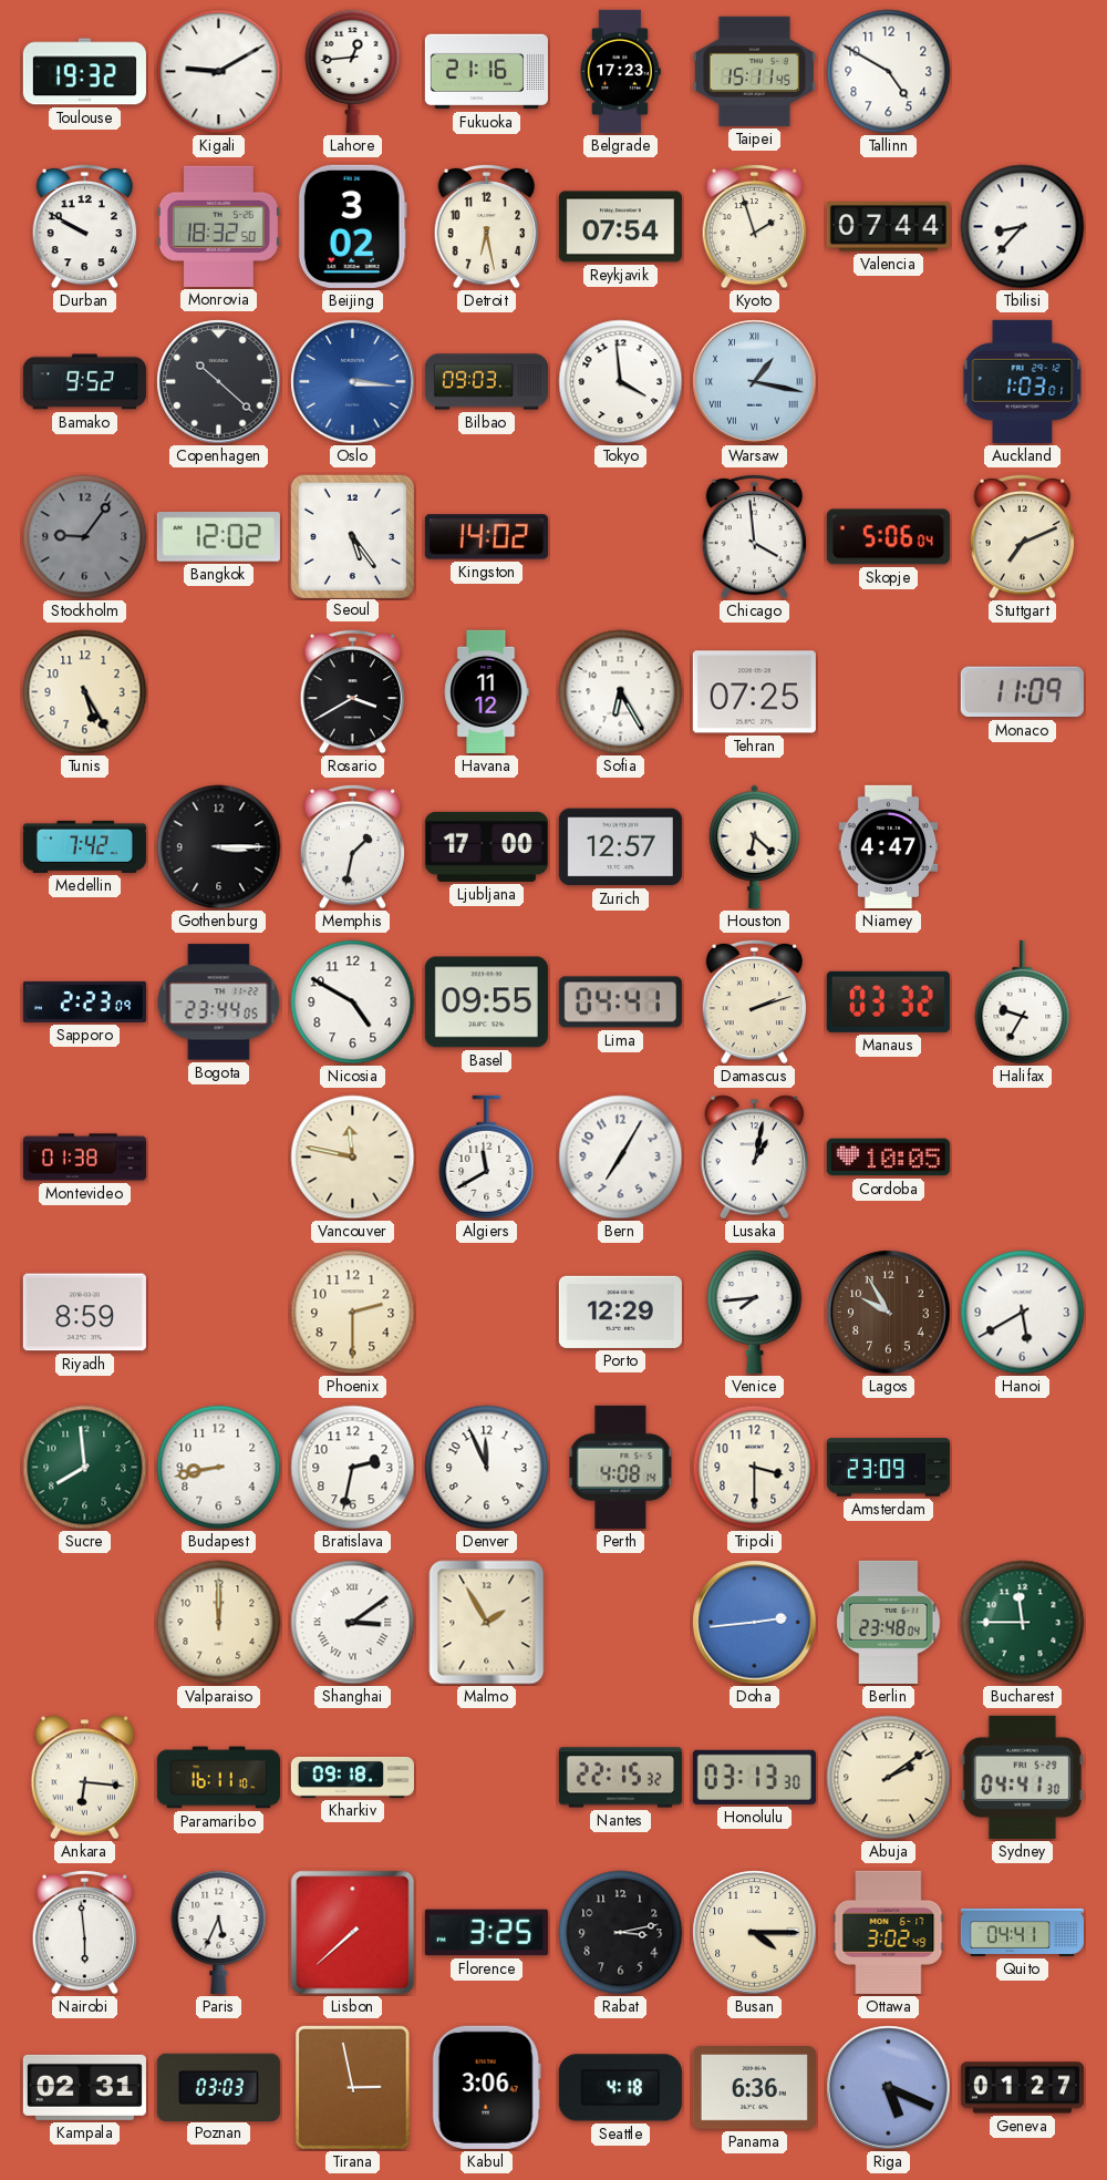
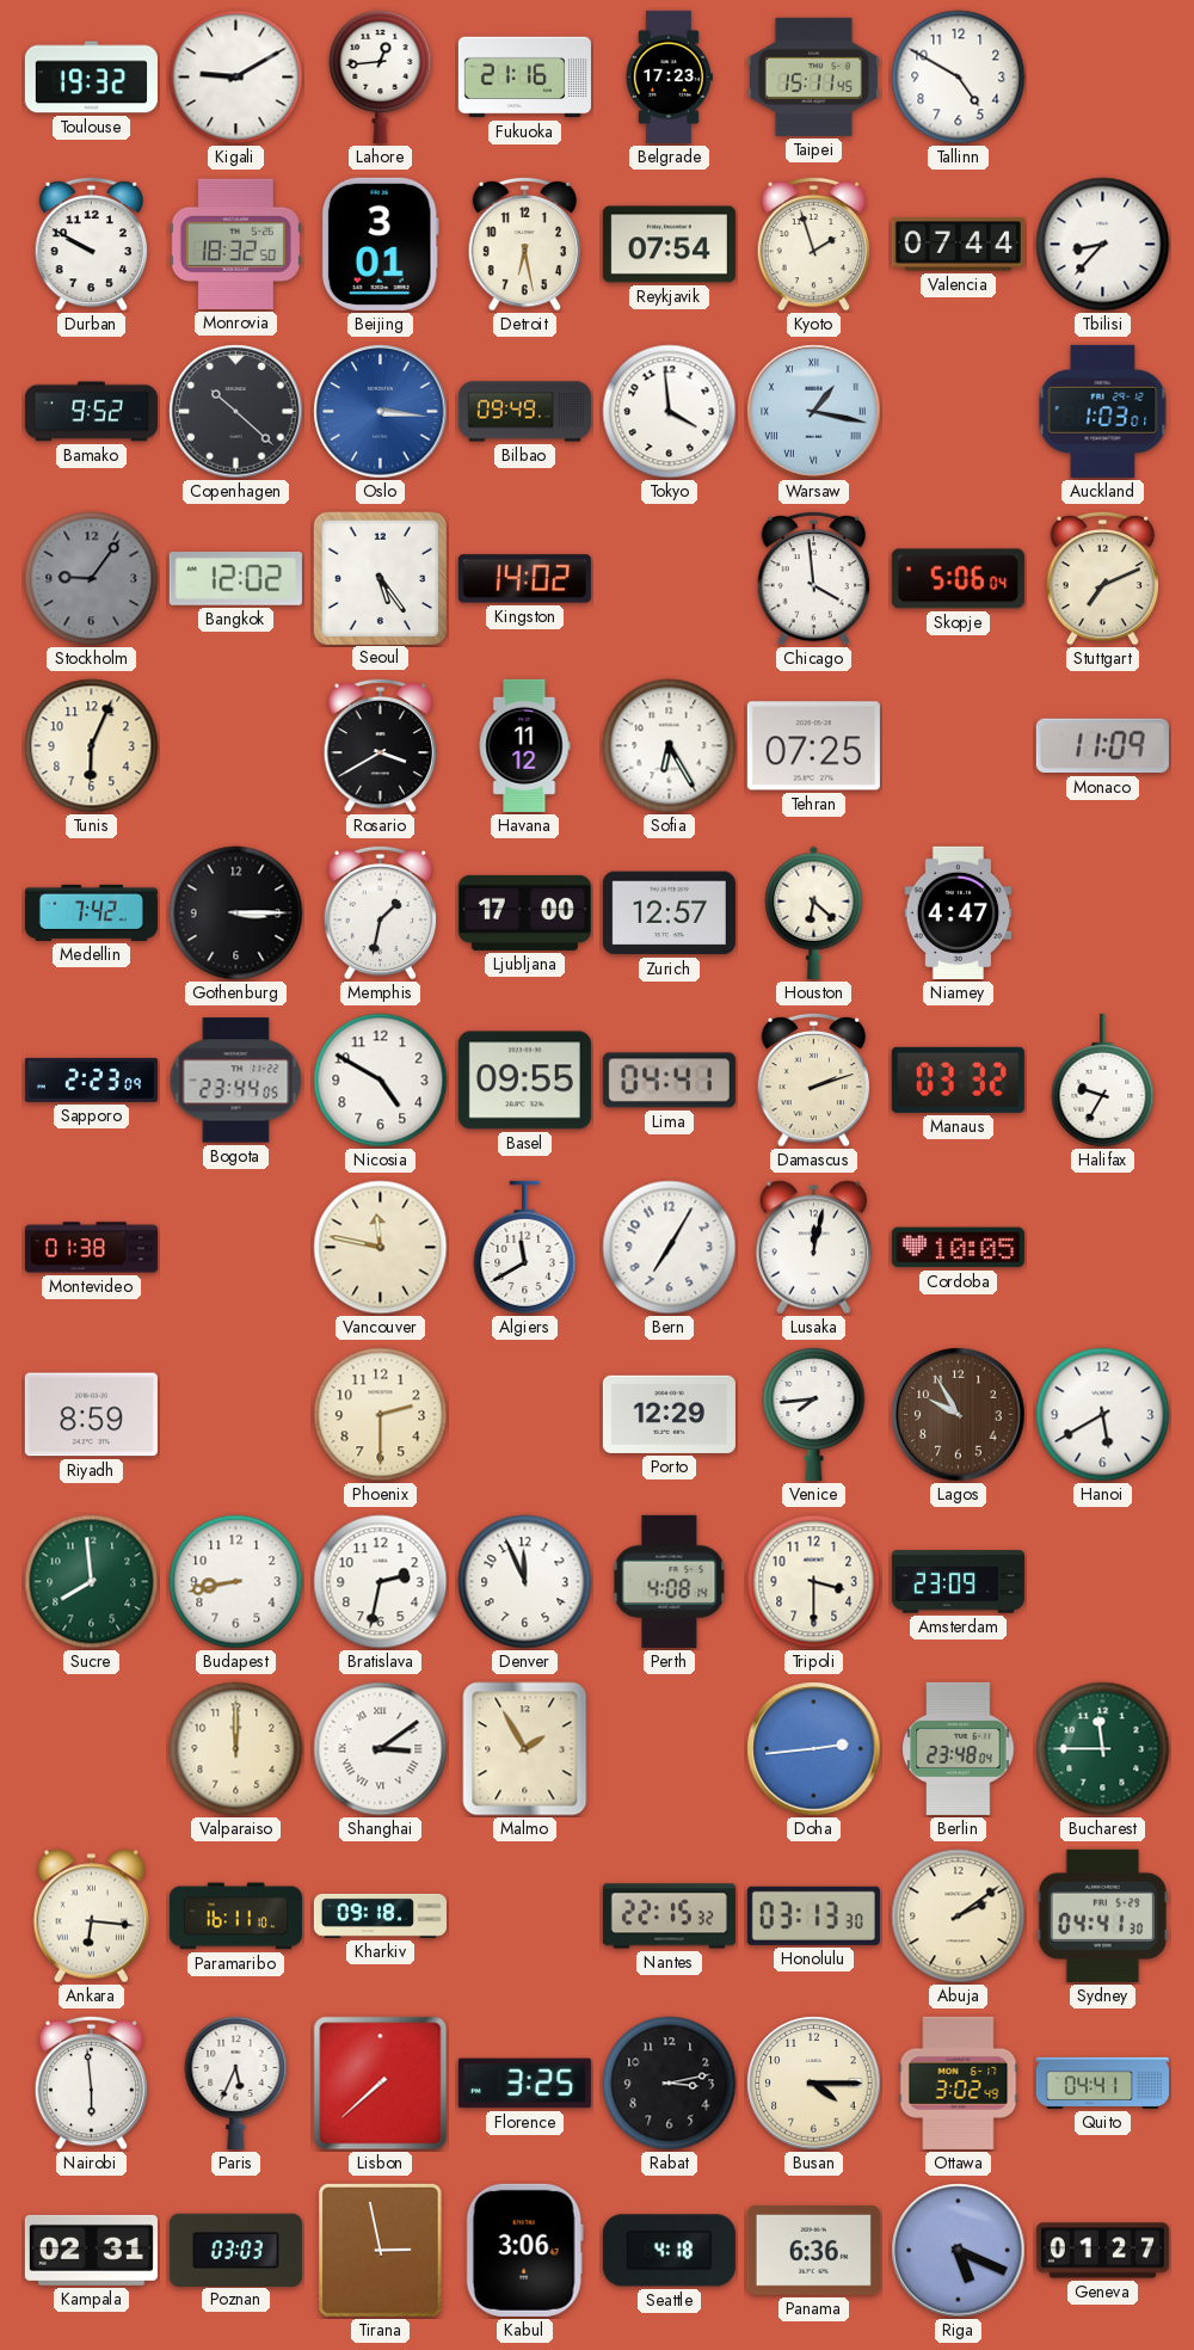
Beijing: 3:02 -> 3:01 (380, 244)
Bilbao: 09:03 -> 09:49 (524, 412)
Tunis: 5:25 -> 6:04 (92, 746)
Lusaka: 1:02 -> 12:02 (814, 1248)
